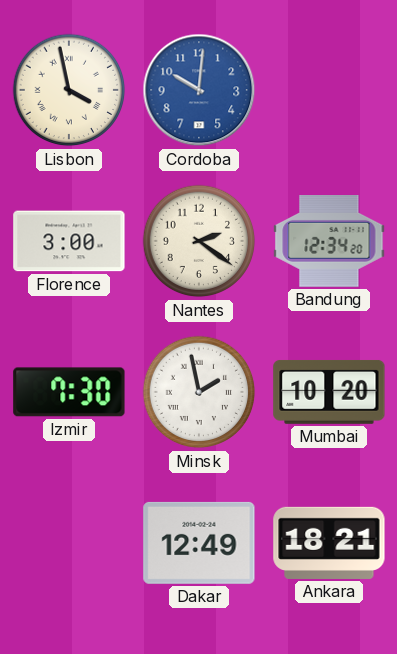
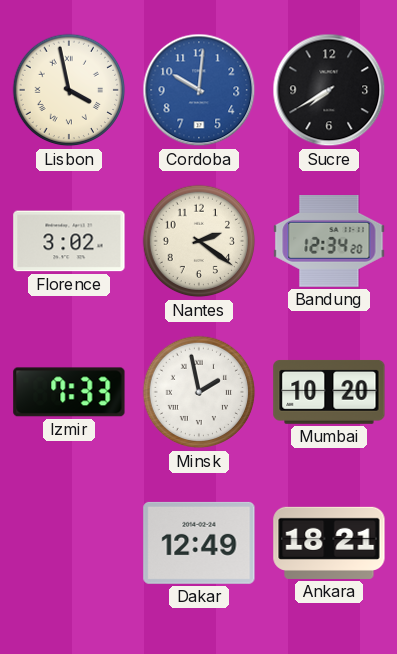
Sucre: none -> 7:40 (329, 90)
Florence: 3:00 -> 3:02 (69, 241)
Izmir: 7:30 -> 7:33 (69, 392)
